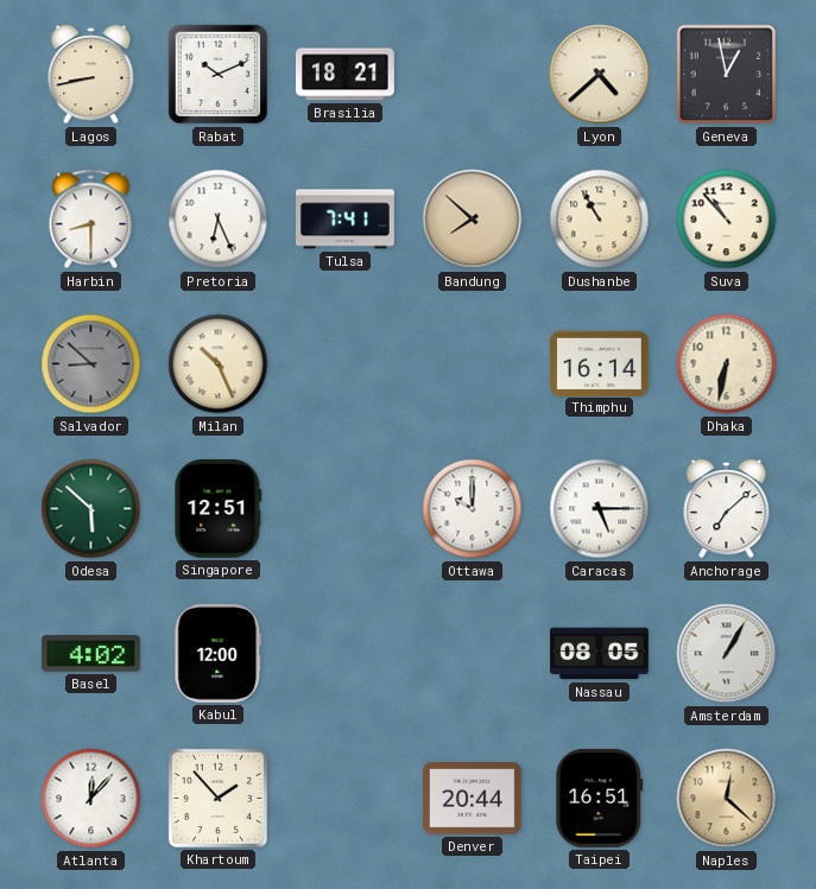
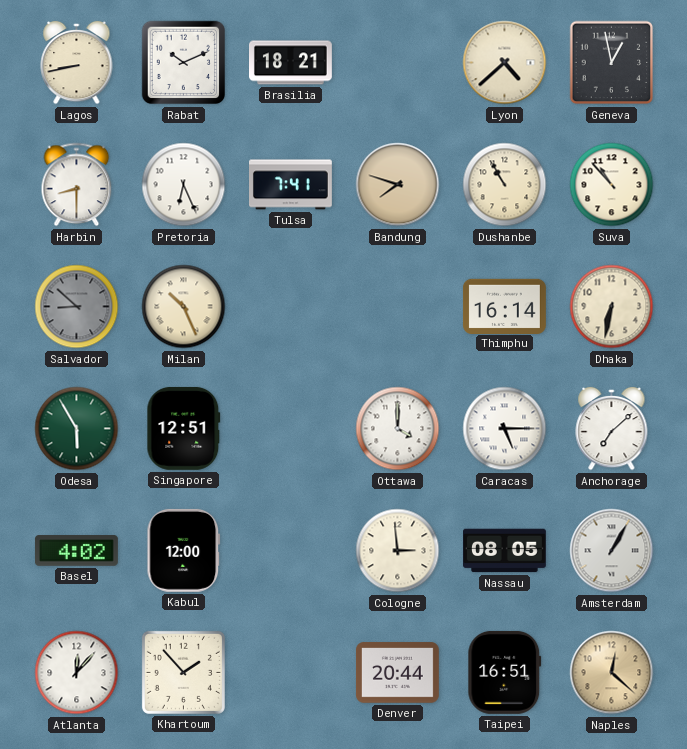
Bandung: 7:52 -> 7:48 (398, 185)
Odesa: 5:52 -> 5:55 (77, 429)
Ottawa: 10:00 -> 4:00 (398, 429)
Cologne: none -> 2:59 (398, 551)
